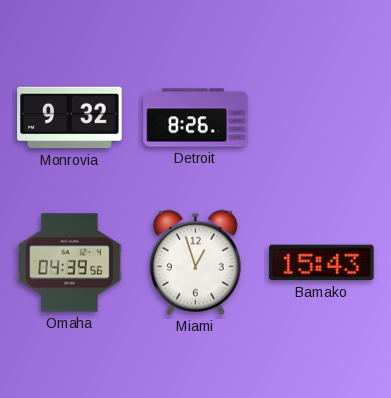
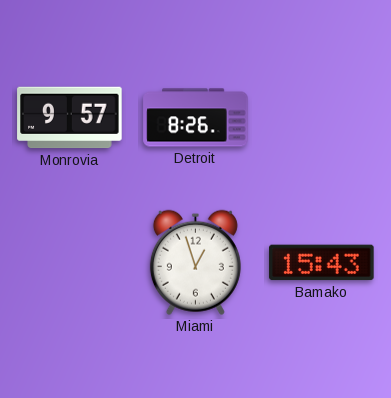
Monrovia: 9:32 -> 9:57 (70, 118)
Omaha: 04:39 -> none (70, 263)
